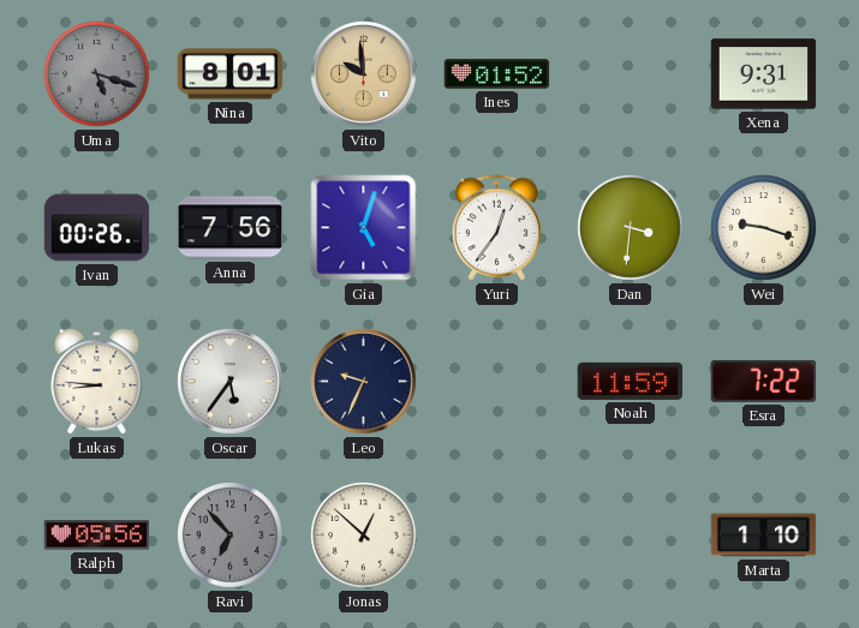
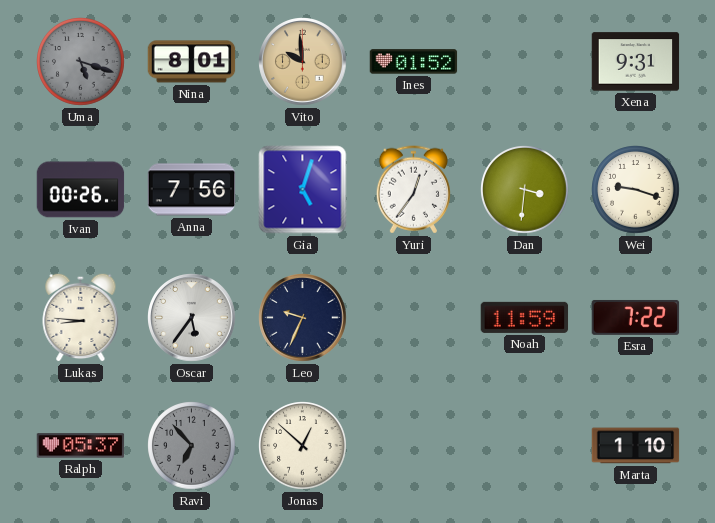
Ralph: 05:56 -> 05:37 (81, 446)
